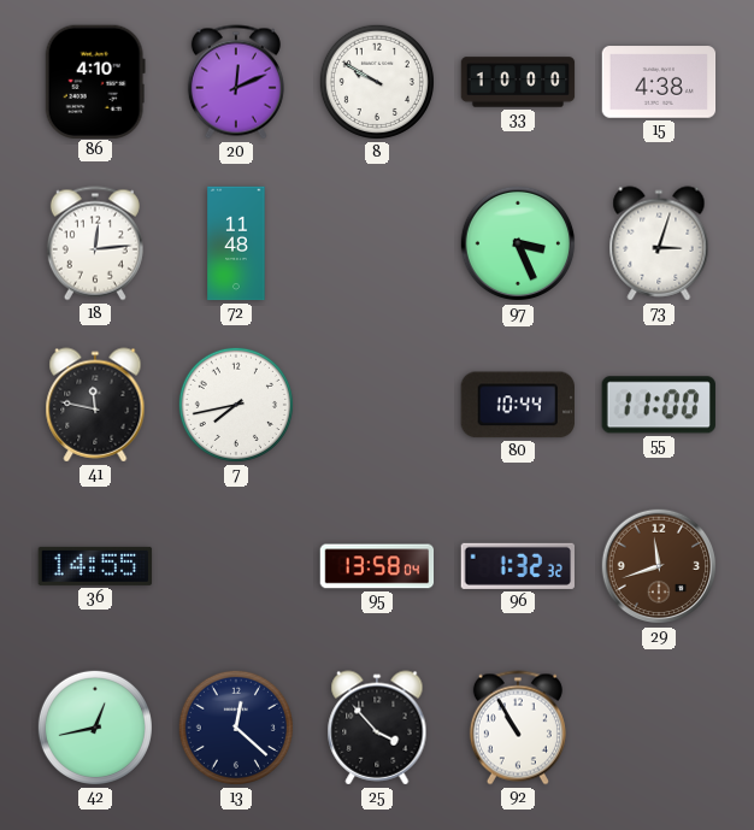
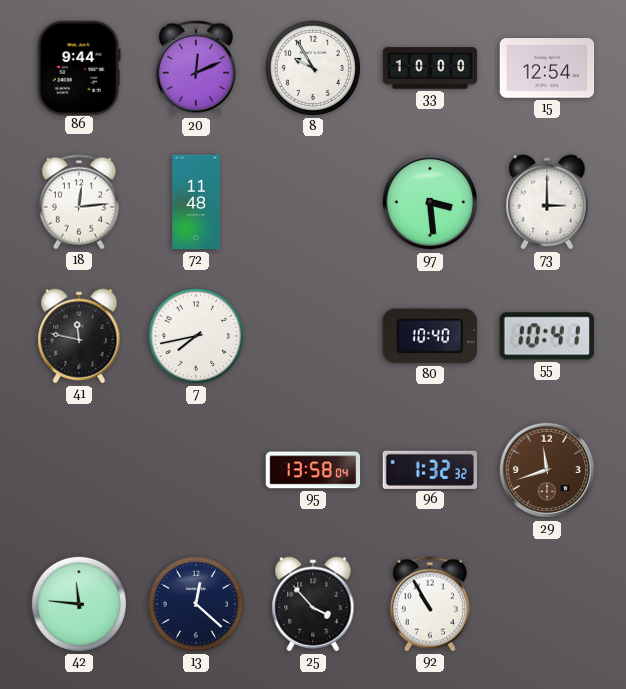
86: 4:10 -> 9:44 (79, 67)
8: 9:50 -> 9:55 (313, 68)
15: 4:38 -> 12:54 (547, 68)
97: 3:26 -> 3:29 (430, 202)
73: 3:03 -> 3:00 (547, 202)
80: 10:44 -> 10:40 (430, 336)
55: 11:00 -> 10:41 (547, 336)
36: 14:55 -> none (95, 566)
42: 12:43 -> 11:46 (79, 604)
